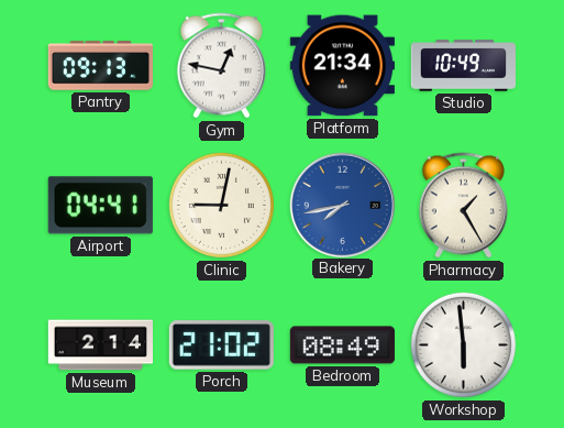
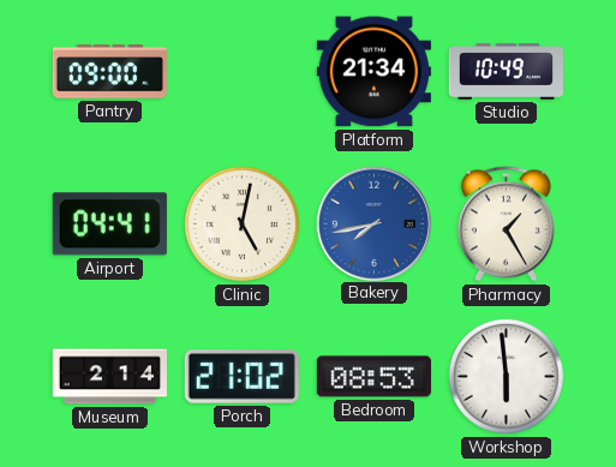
Pantry: 09:13 -> 09:00 (109, 72)
Gym: 12:47 -> none (221, 66)
Clinic: 9:02 -> 5:02 (241, 223)
Bedroom: 08:49 -> 08:53 (373, 377)
